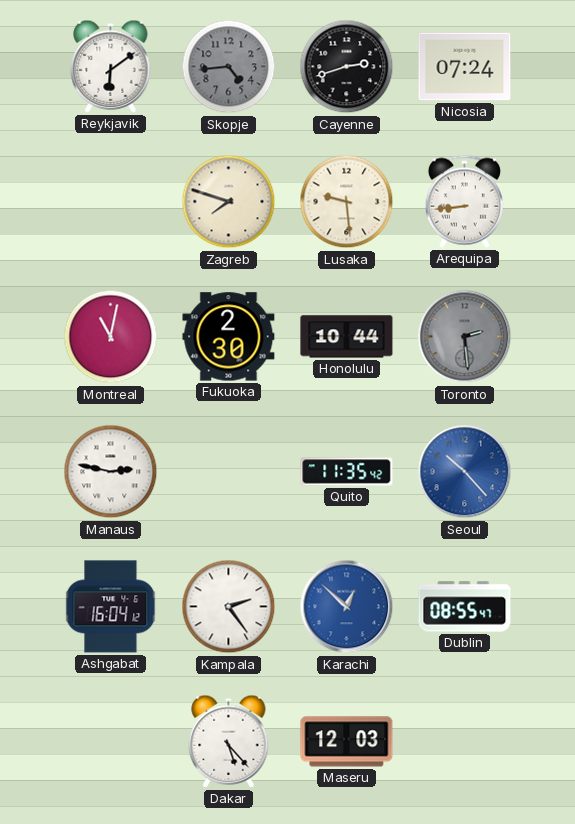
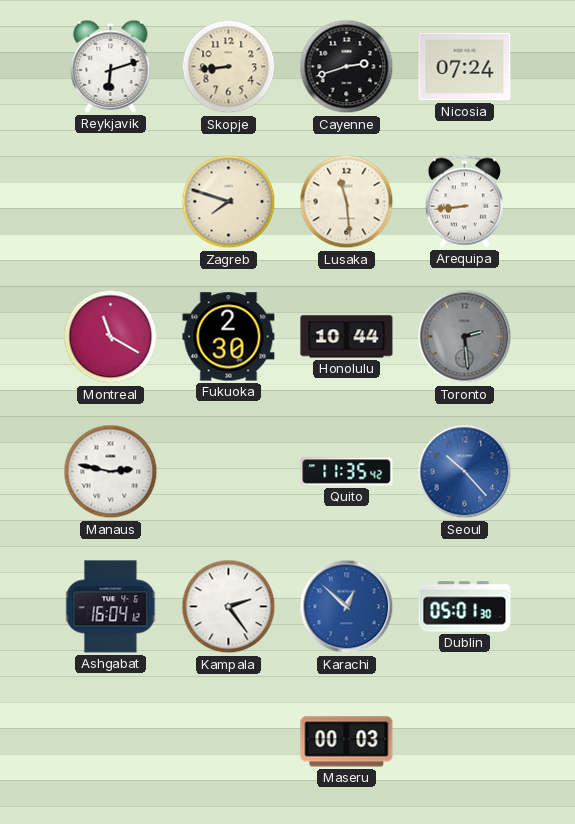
Reykjavik: 6:09 -> 6:12 (111, 66)
Skopje: 4:44 -> 8:44 (229, 67)
Skopje dial: grey -> cream (229, 67)
Lusaka: 9:29 -> 11:29 (347, 202)
Montreal: 11:02 -> 11:20 (111, 337)
Dublin: 08:55 -> 05:01 (465, 607)
Dakar: 5:23 -> none (229, 741)
Maseru: 12:03 -> 00:03 (347, 742)
